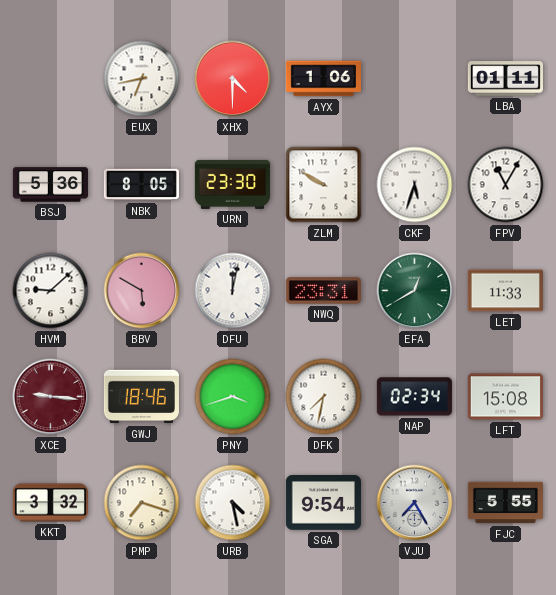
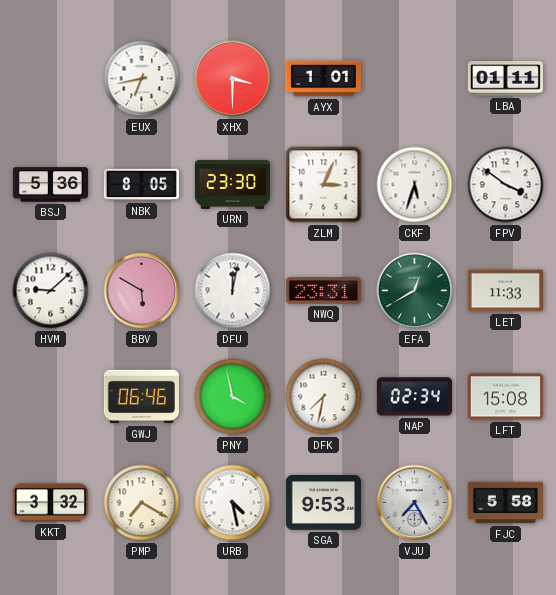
XHX: 4:30 -> 3:30 (233, 79)
AYX: 1:06 -> 1:01 (323, 79)
ZLM: 9:50 -> 3:04 (324, 185)
FPV: 11:05 -> 3:51 (506, 185)
XCE: 9:16 -> none (51, 397)
GWJ: 18:46 -> 06:46 (141, 397)
PNY: 3:42 -> 3:58 (233, 397)
PMP: 7:18 -> 7:20 (142, 503)
SGA: 9:54 -> 9:53 (323, 503)
FJC: 5:55 -> 5:58 (505, 503)
